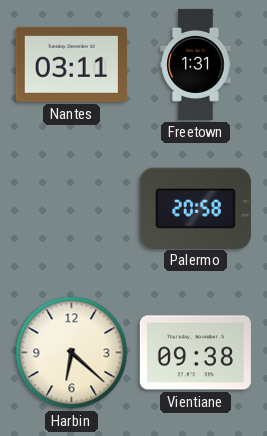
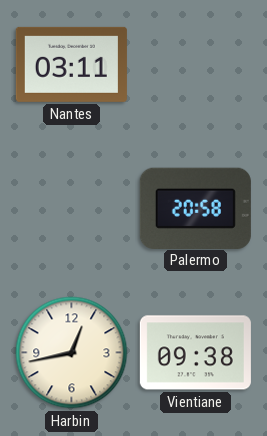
Freetown: 1:31 -> none (196, 64)
Harbin: 6:22 -> 12:43 (72, 353)
